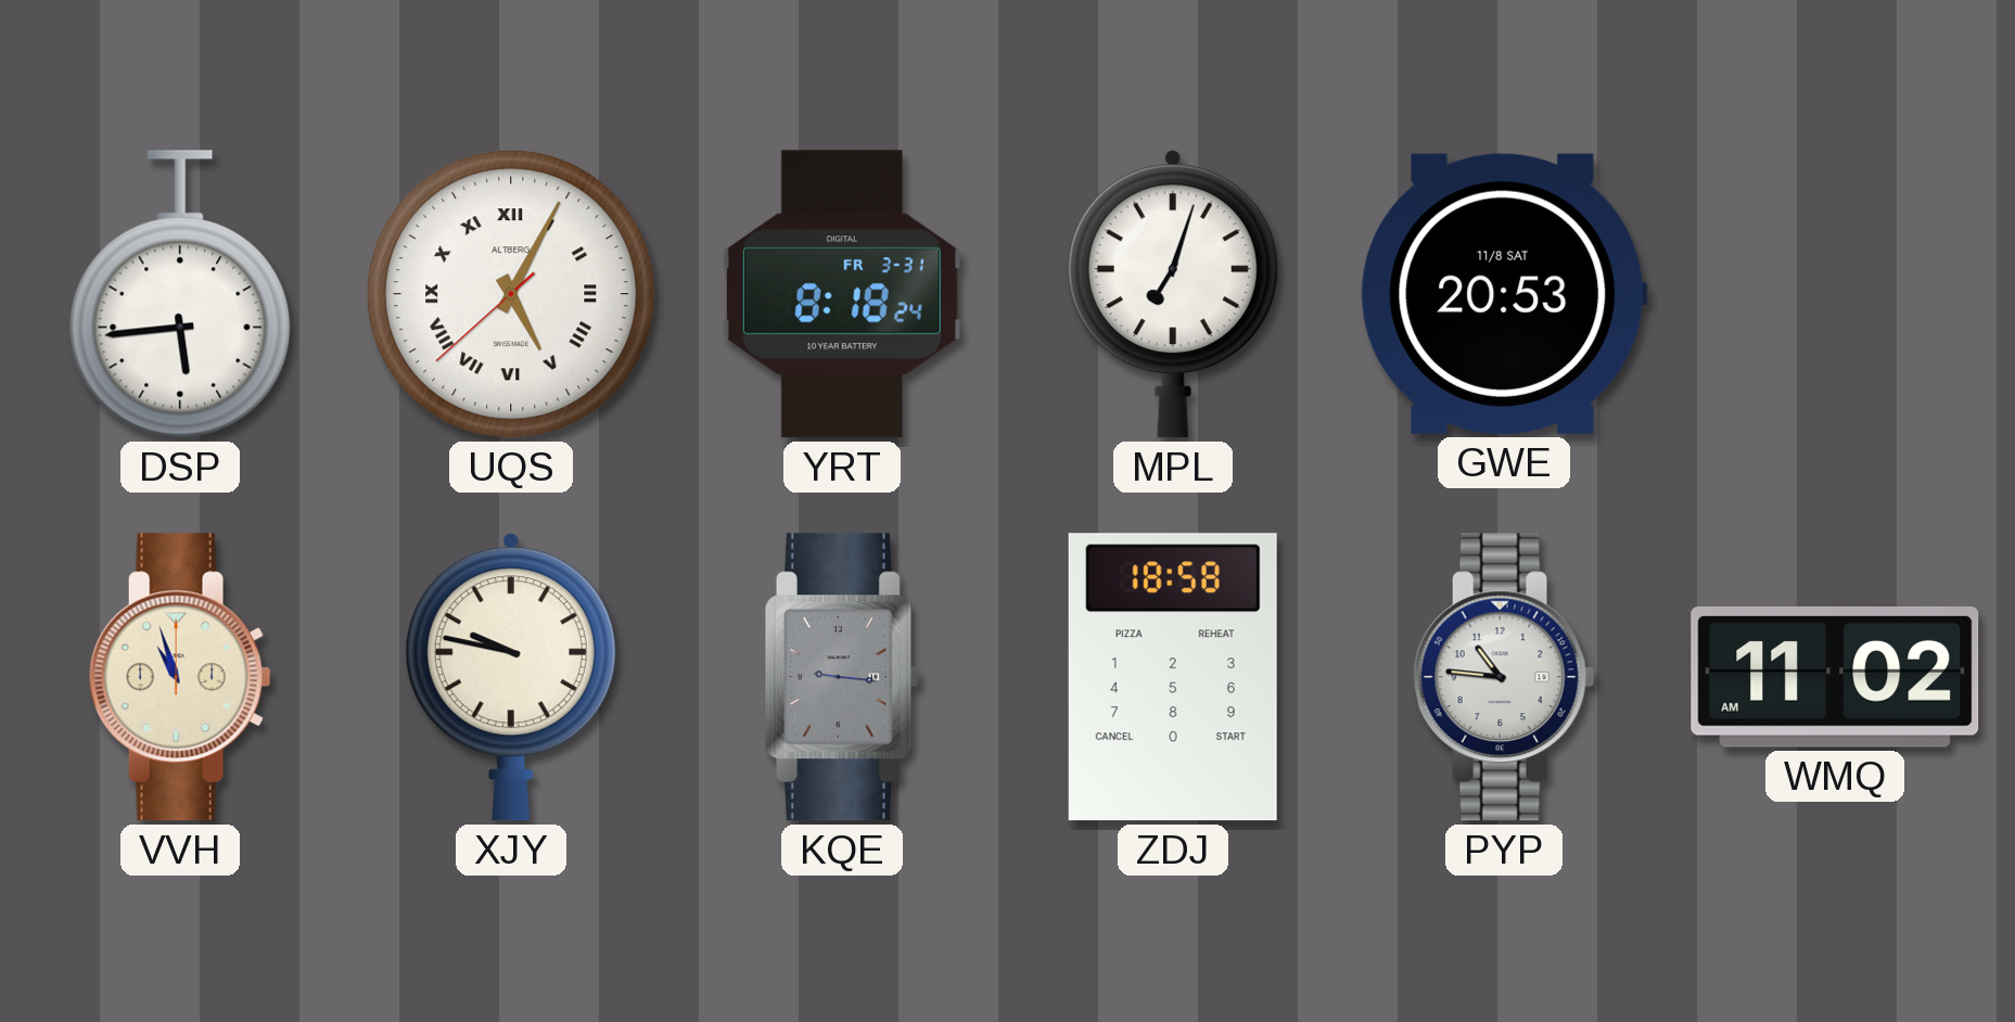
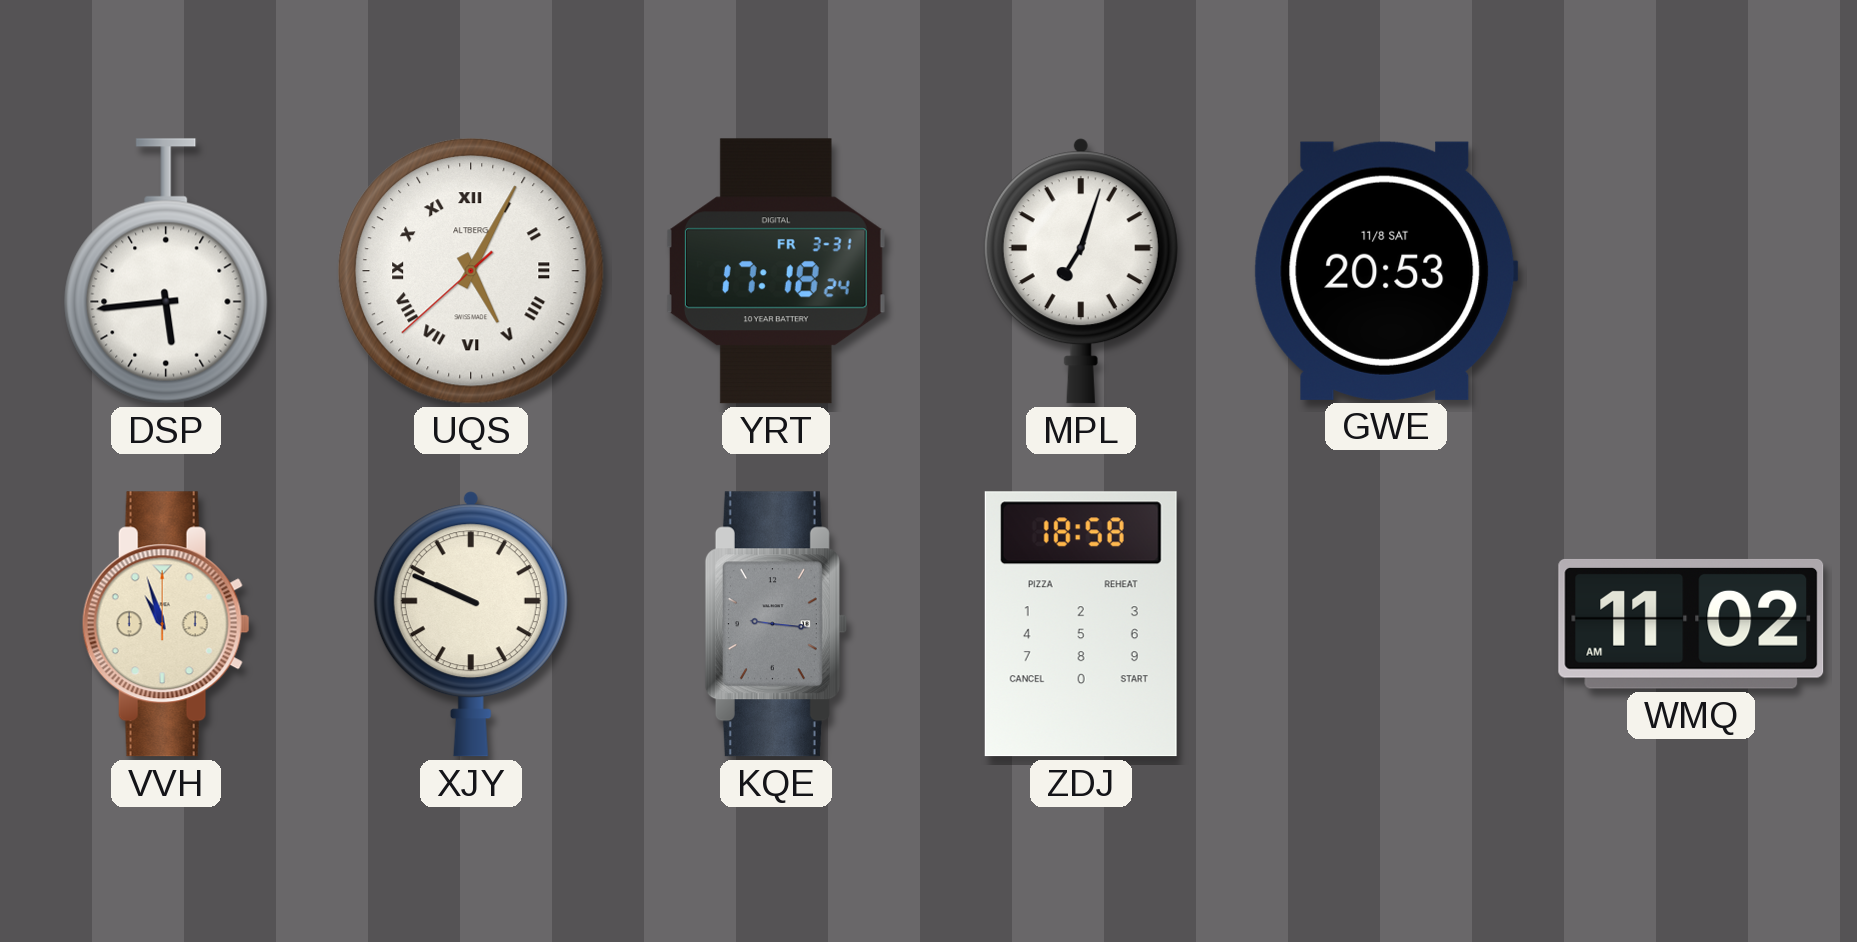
YRT: 8:18 -> 17:18 (776, 271)
XJY: 9:47 -> 9:49 (471, 624)
PYP: 10:46 -> none (1504, 677)
